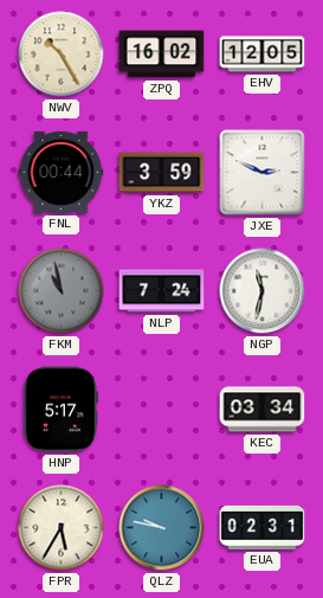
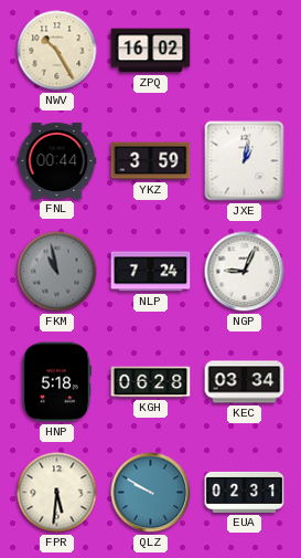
EHV: 12:05 -> none (263, 54)
JXE: 2:49 -> 1:02 (245, 161)
NGP: 11:32 -> 9:04 (245, 272)
HNP: 5:17 -> 5:18 (56, 382)
KGH: none -> 06:28 (151, 382)
FPR: 5:35 -> 5:31 (57, 493)
QLZ: 9:47 -> 9:50 (151, 493)
